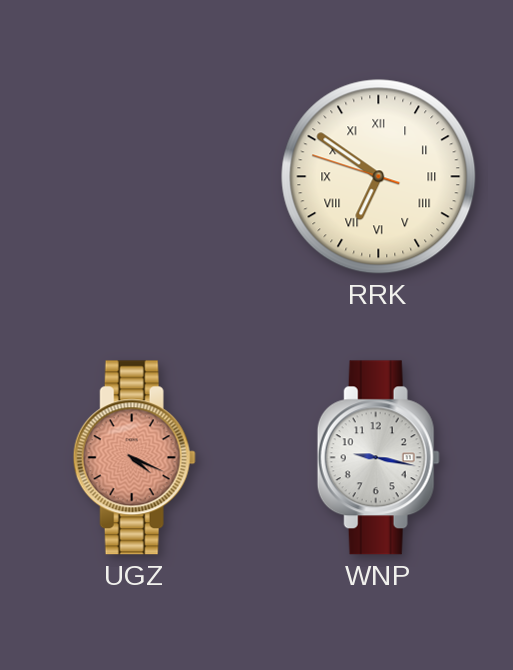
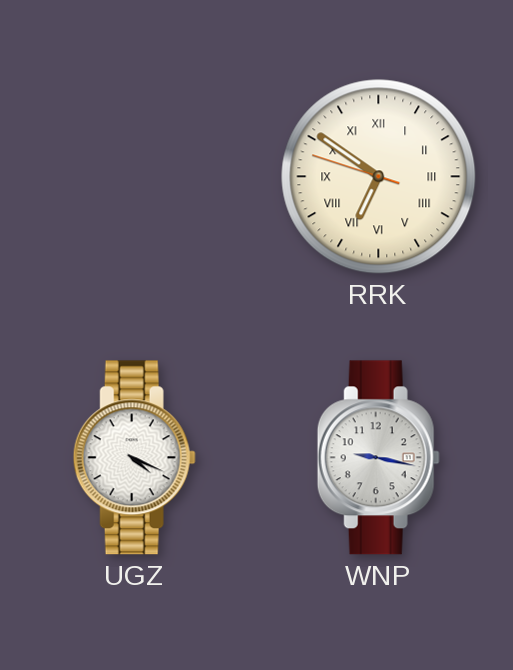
UGZ dial: salmon -> white (134, 458)
